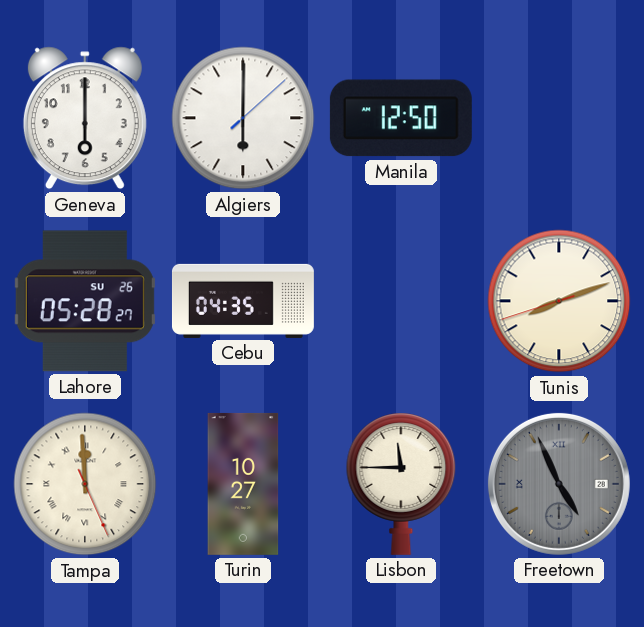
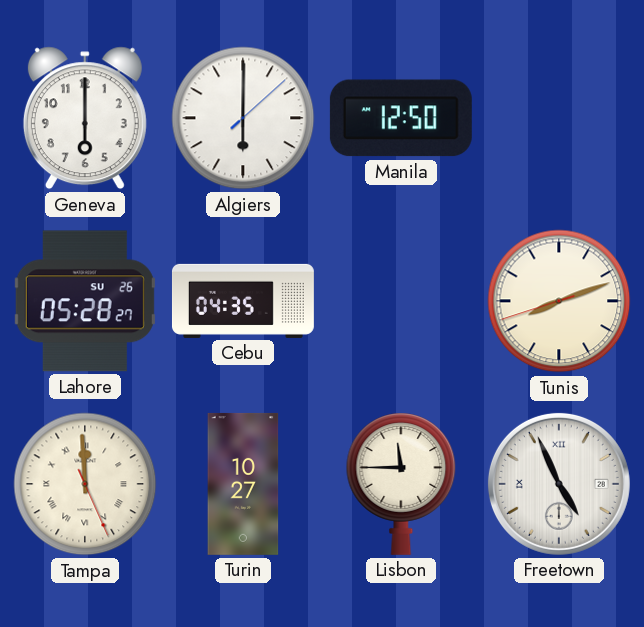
Freetown dial: grey -> white (559, 484)
